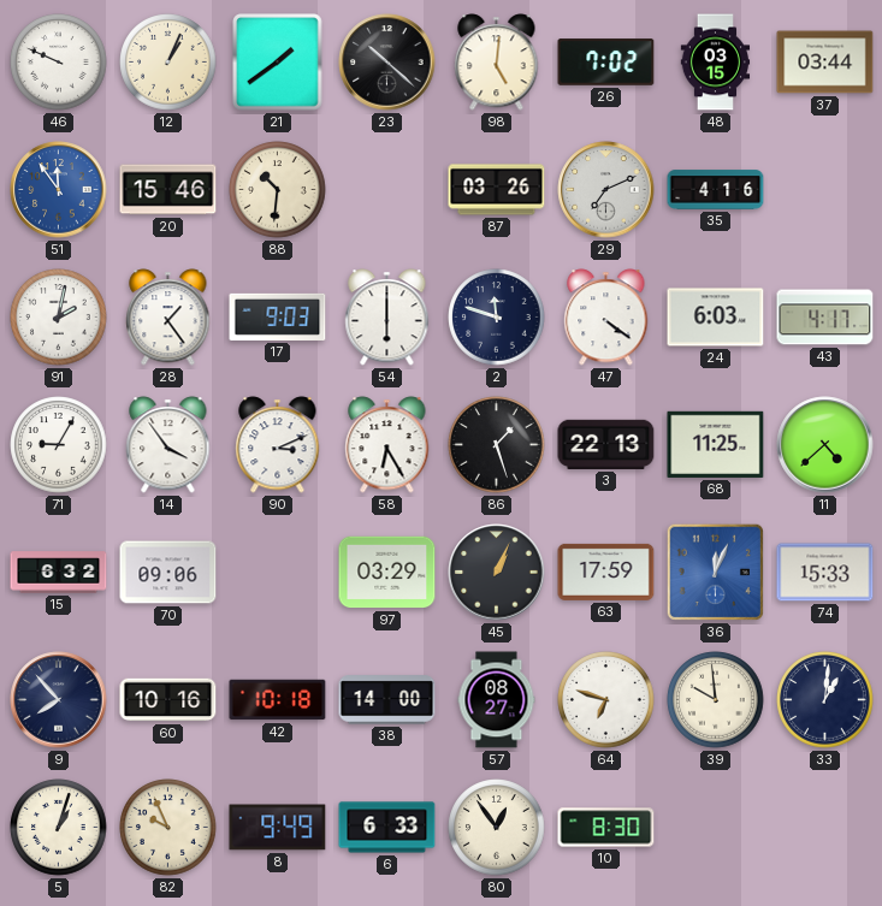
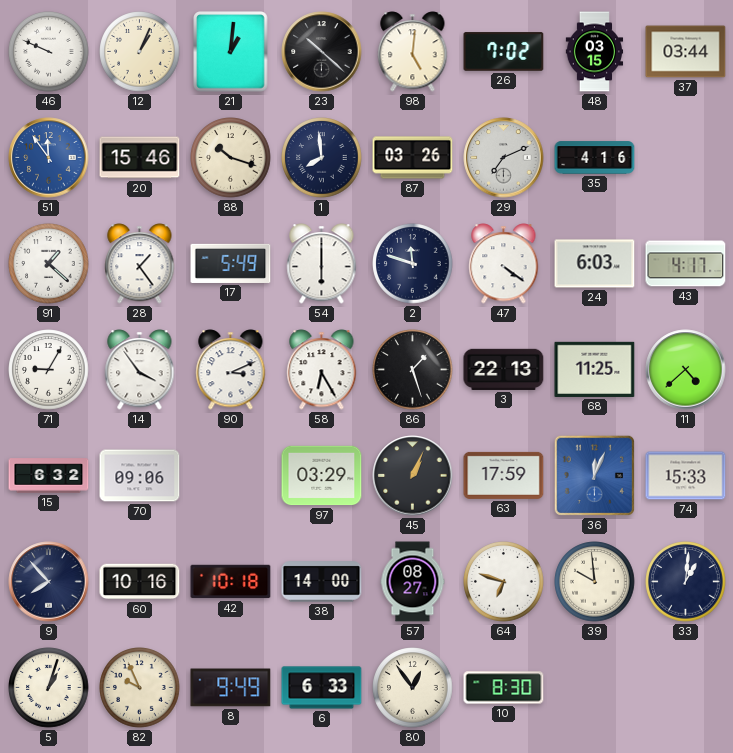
21: 1:39 -> 1:01 (231, 52)
88: 10:31 -> 10:18 (231, 158)
1: none -> 7:59 (322, 158)
91: 2:02 -> 1:22 (49, 264)
17: 9:03 -> 5:49 (231, 263)
